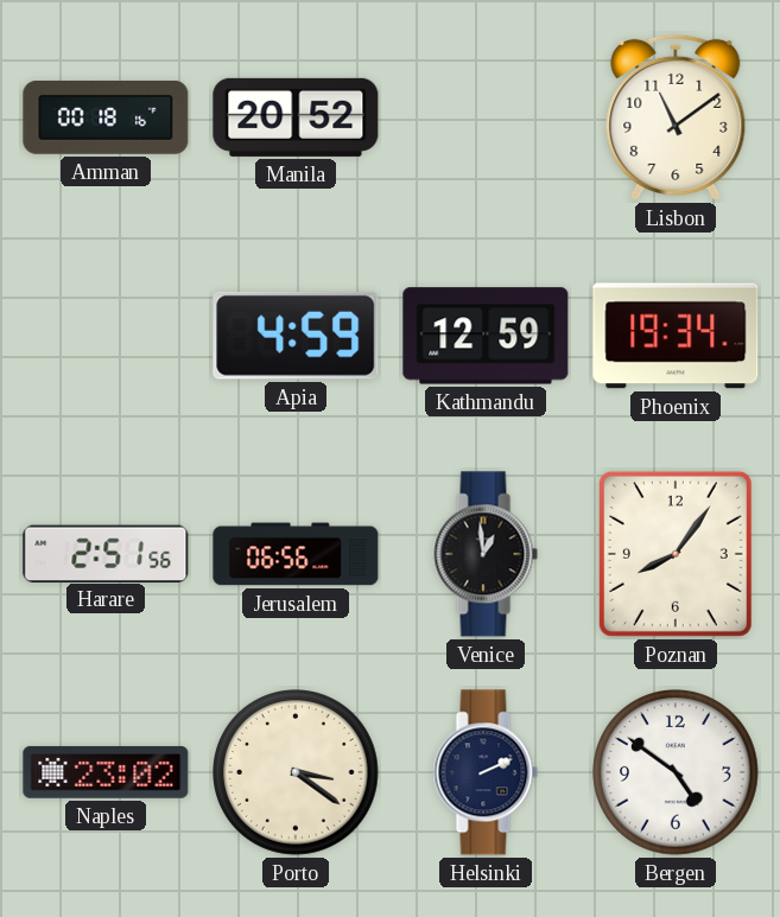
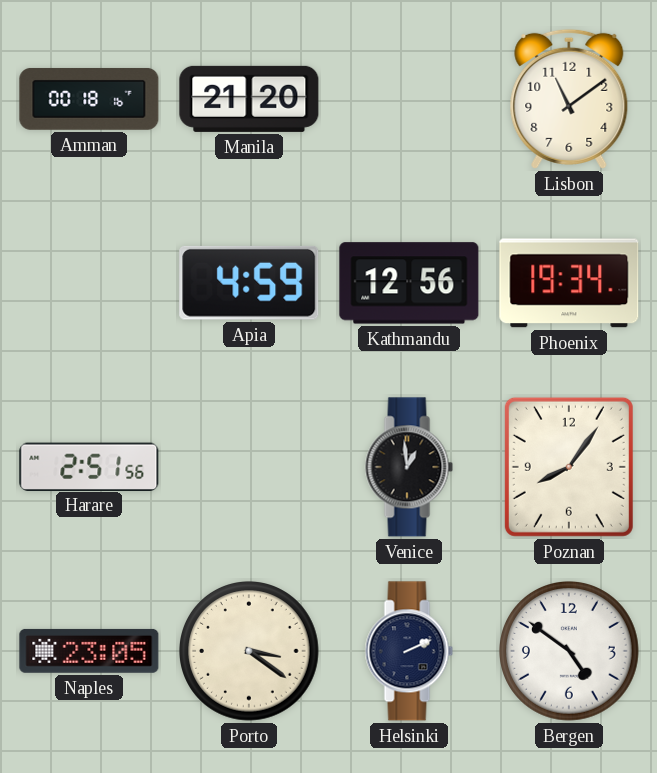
Manila: 20:52 -> 21:20 (249, 99)
Kathmandu: 12:59 -> 12:56 (409, 283)
Jerusalem: 06:56 -> none (296, 554)
Naples: 23:02 -> 23:05 (89, 651)
